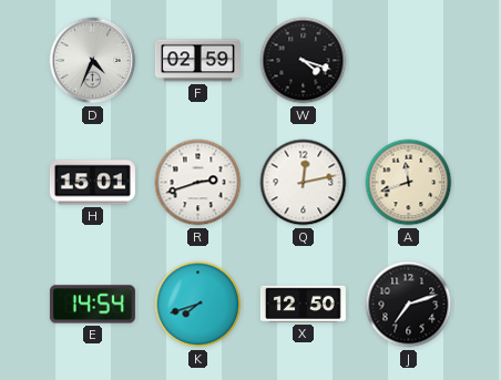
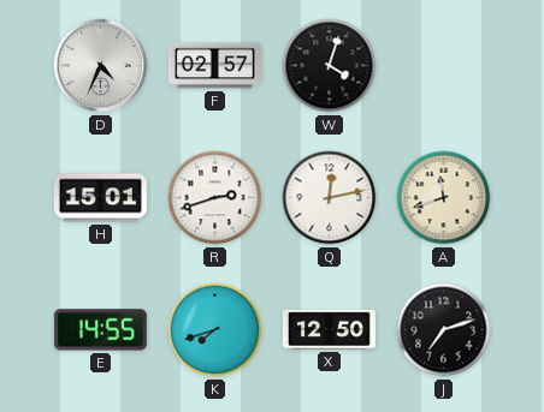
F: 02:59 -> 02:57 (214, 66)
W: 4:18 -> 4:03 (330, 66)
E: 14:54 -> 14:55 (100, 330)
